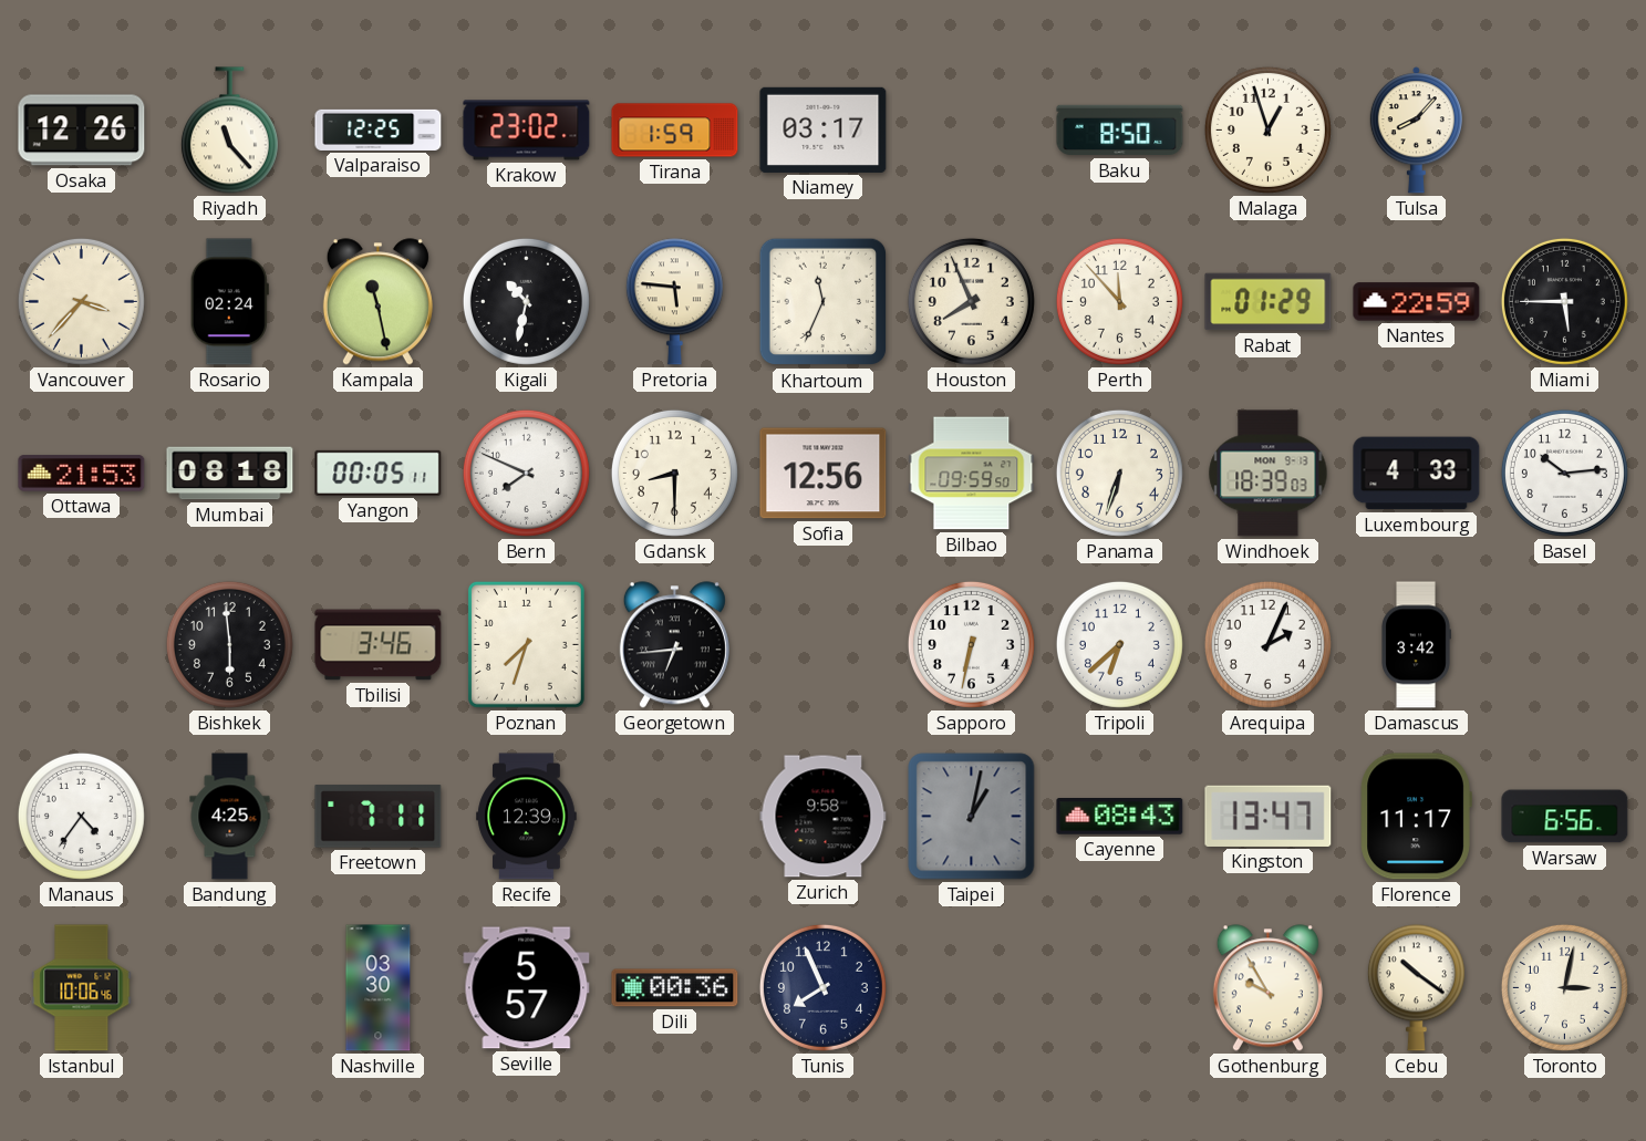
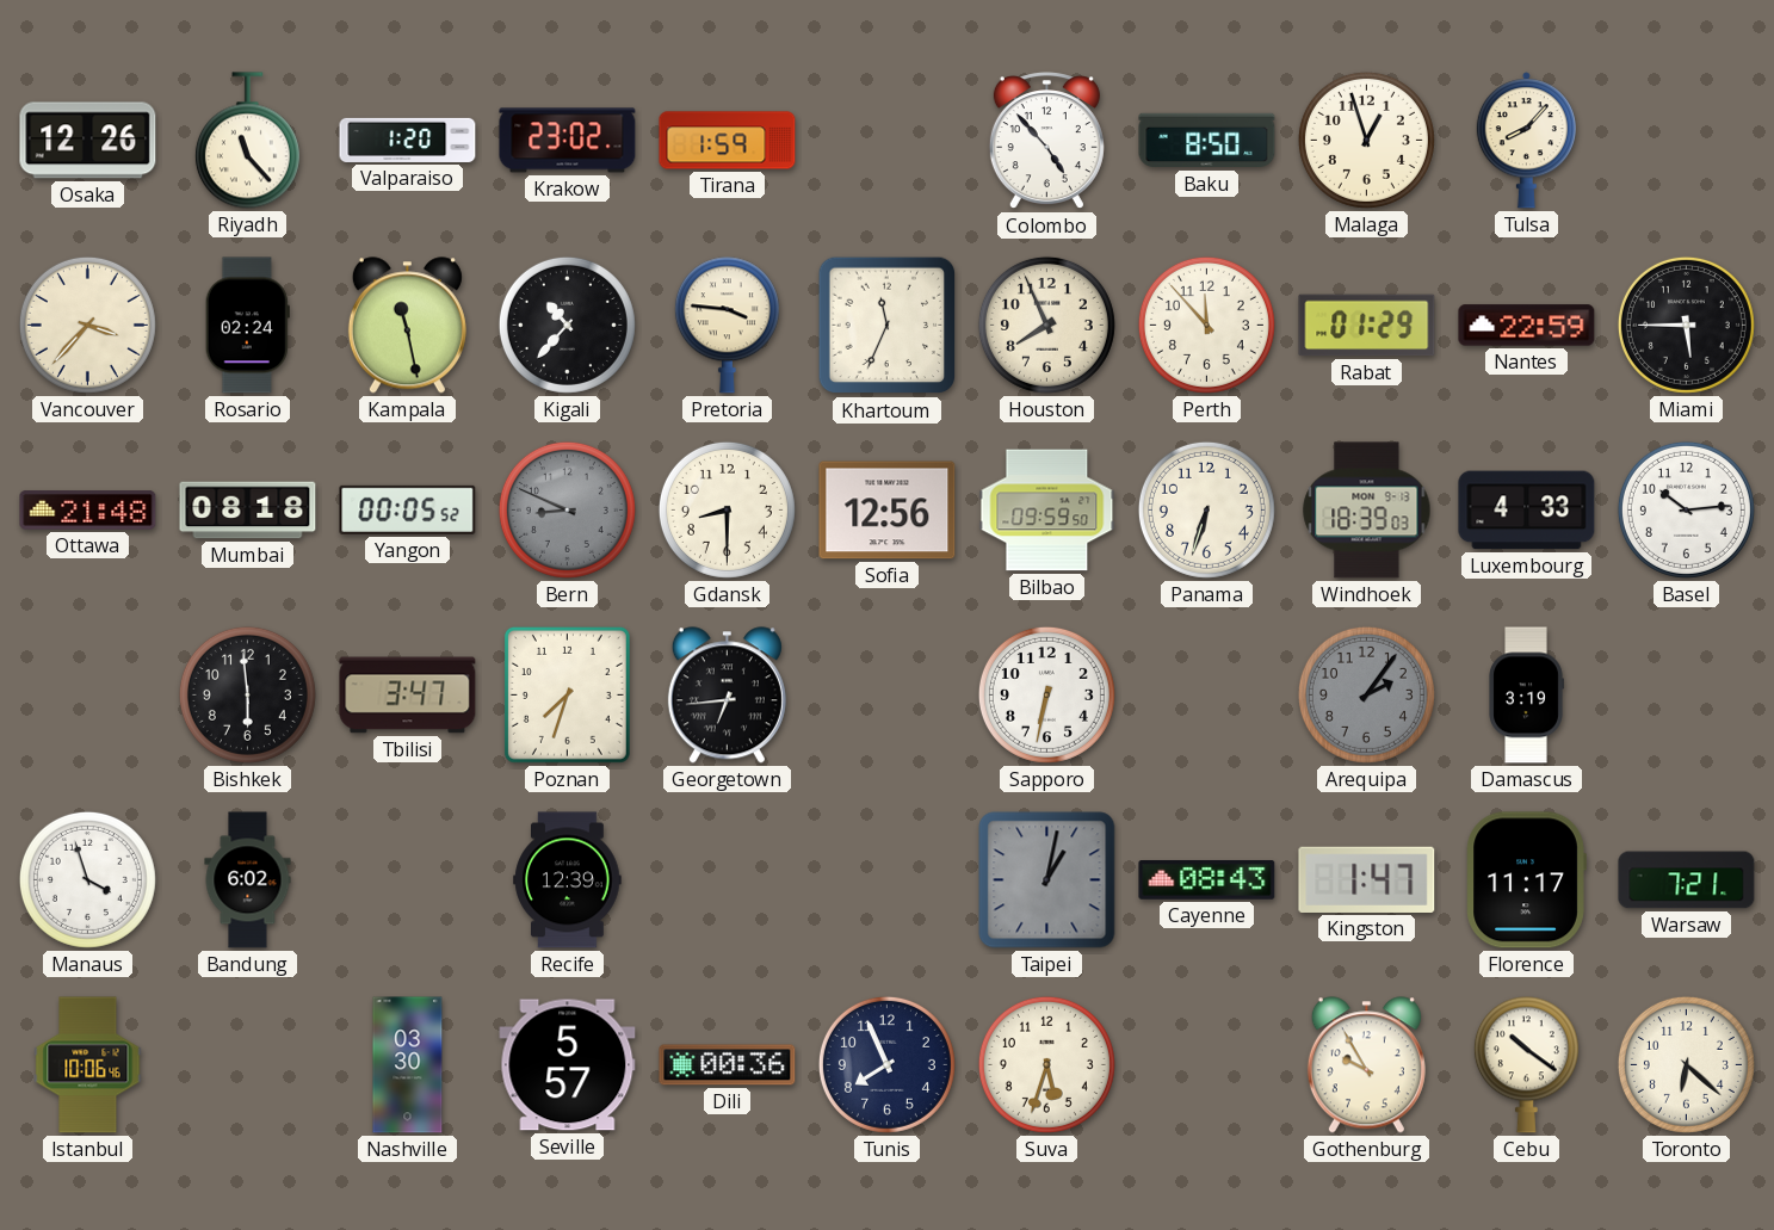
Valparaiso: 12:25 -> 1:20 (408, 140)
Niamey: 03:17 -> none (824, 129)
Colombo: none -> 4:53 (1046, 141)
Kigali: 10:32 -> 10:37 (567, 325)
Pretoria: 5:46 -> 3:46 (727, 326)
Ottawa: 21:53 -> 21:48 (88, 511)
Yangon: 00:05:11 -> 00:05:52 (408, 509)
Bern: 7:49 -> 8:49 (567, 509)
Bern dial: white -> grey (567, 509)
Tbilisi: 3:46 -> 3:47 (408, 696)
Tripoli: 6:38 -> none (1119, 644)
Arequipa: 2:04 -> 2:06 (1366, 694)
Arequipa dial: white -> grey (1366, 694)
Damascus: 3:42 -> 3:19 (1526, 696)
Manaus: 4:36 -> 3:57 (87, 879)
Bandung: 4:25 -> 6:02 (248, 880)
Freetown: 7:11 -> none (379, 817)
Zurich: 9:58 -> none (824, 817)
Kingston: 13:47 -> 1:47 (1367, 879)
Warsaw: 6:56 -> 7:21 (1687, 880)
Suva: none -> 5:33 (1046, 1064)
Toronto: 3:02 -> 6:22 (1686, 1064)
